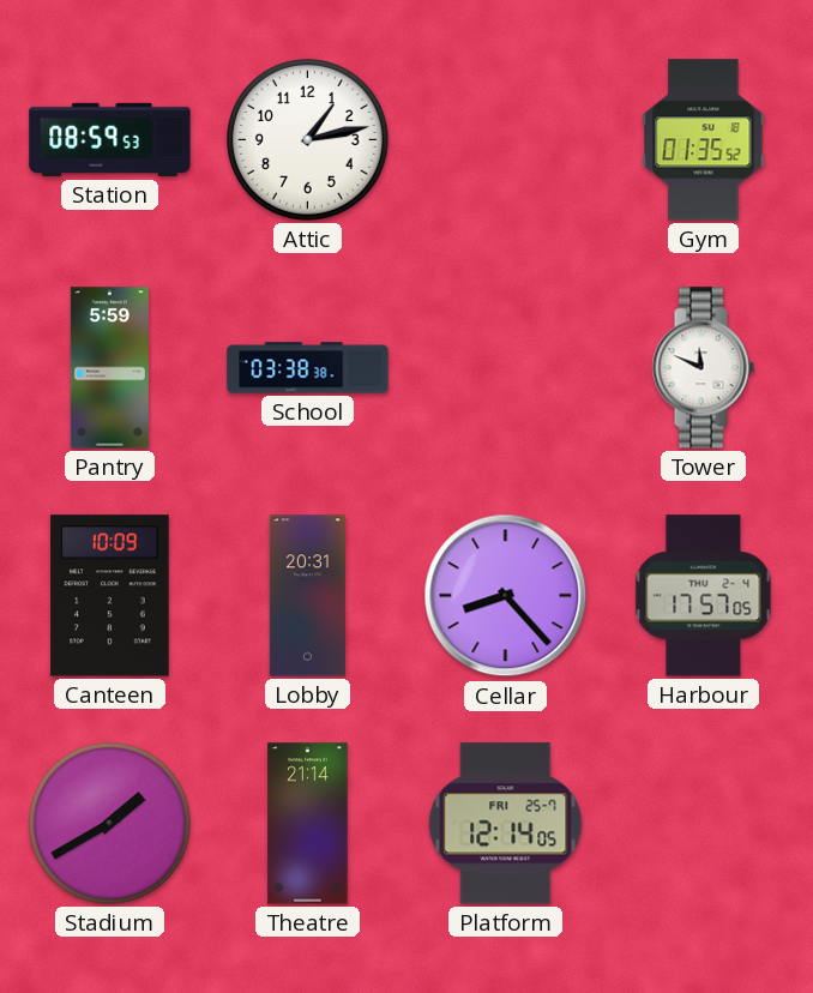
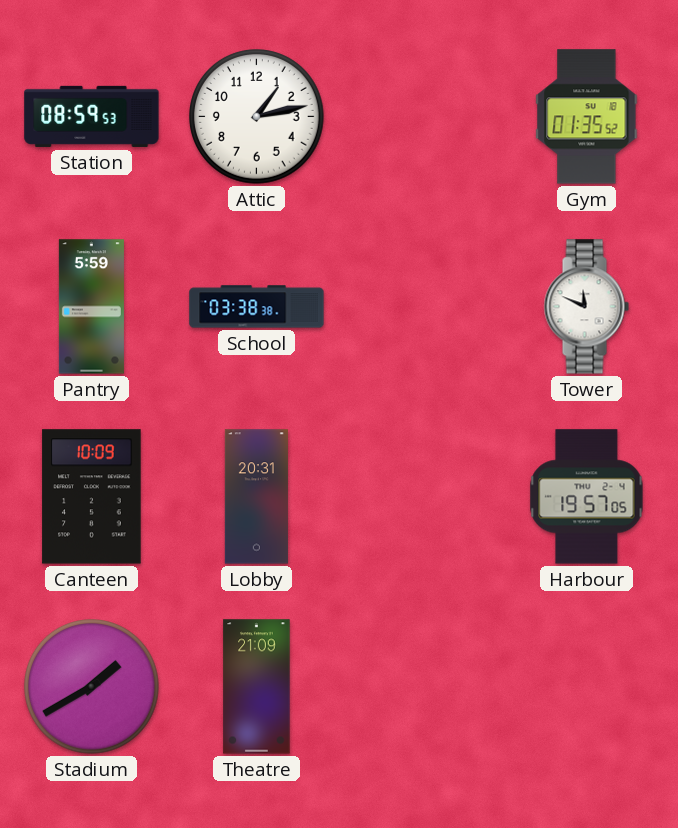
Cellar: 8:23 -> none (506, 596)
Harbour: 17:57 -> 19:57 (587, 497)
Theatre: 21:14 -> 21:09 (257, 687)
Platform: 12:14 -> none (506, 824)
